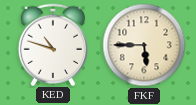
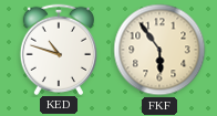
FKF: 5:45 -> 5:54 (159, 50)
